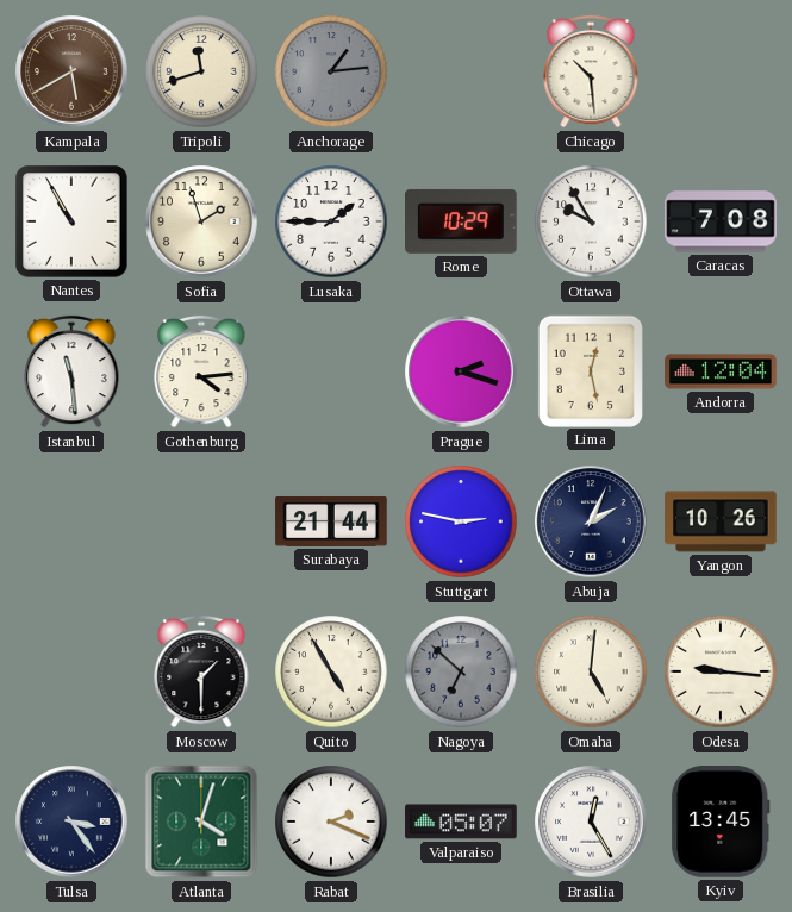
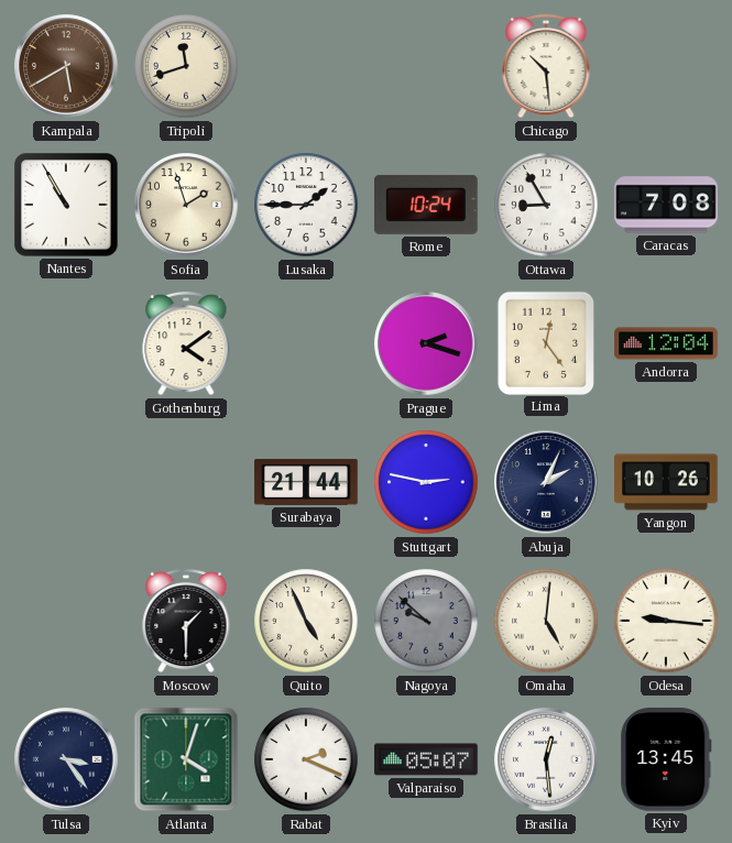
Anchorage: 1:14 -> none (331, 71)
Rome: 10:29 -> 10:24 (427, 205)
Ottawa: 9:55 -> 8:55 (546, 205)
Istanbul: 11:29 -> none (71, 371)
Gothenburg: 4:14 -> 4:09 (186, 343)
Lima: 12:28 -> 12:24 (546, 342)
Quito: 4:55 -> 4:56 (306, 621)
Nagoya: 6:52 -> 9:52 (426, 621)
Brasilia: 12:25 -> 12:29 (546, 759)
